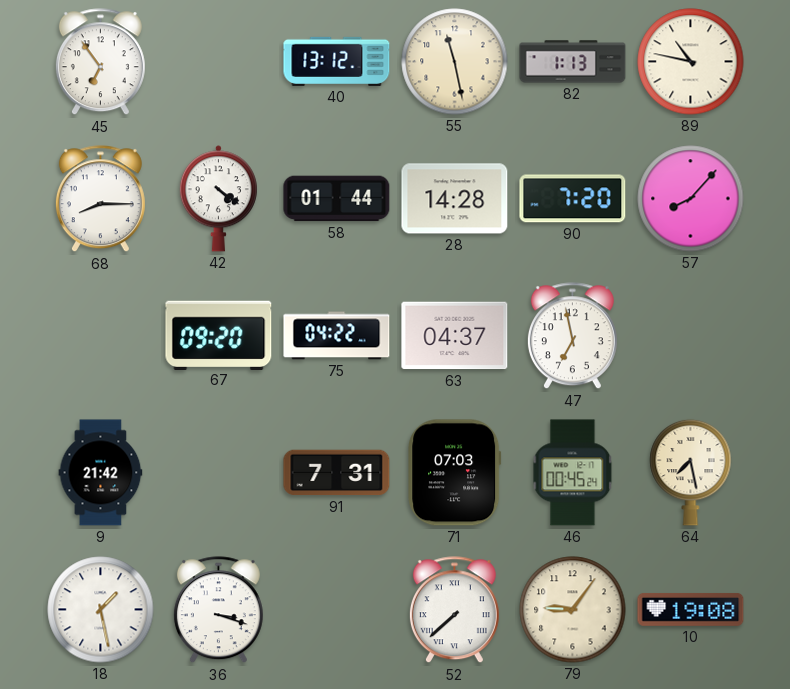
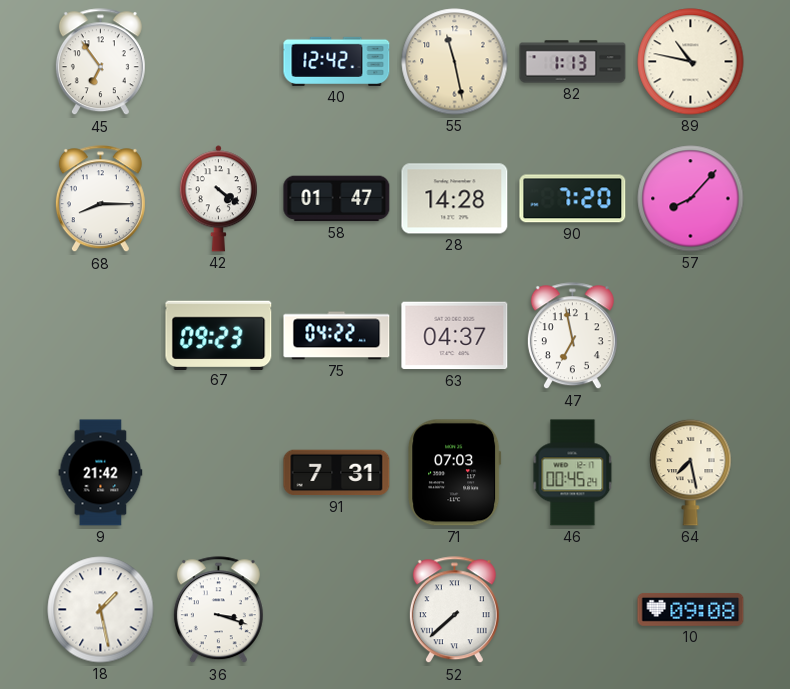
40: 13:12 -> 12:42 (337, 61)
58: 01:44 -> 01:47 (337, 199)
67: 09:20 -> 09:23 (219, 335)
79: 9:06 -> none (573, 610)
10: 19:08 -> 09:08 (691, 609)
